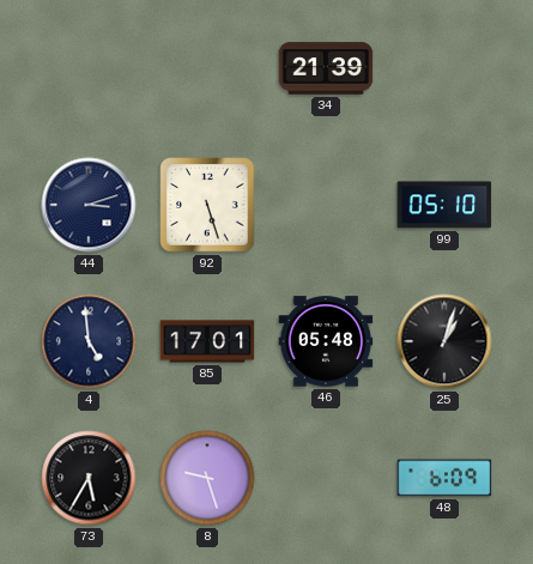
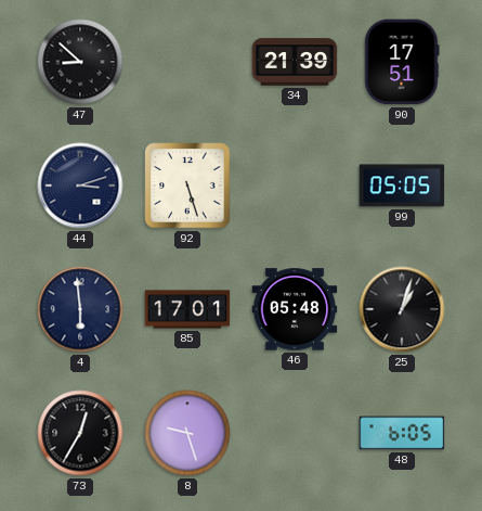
47: none -> 8:52 (80, 62)
90: none -> 17:51 (402, 62)
99: 05:10 -> 05:05 (402, 186)
4: 4:59 -> 5:59 (80, 309)
73: 5:35 -> 12:35 (80, 433)
48: 6:09 -> 6:05 (402, 433)
